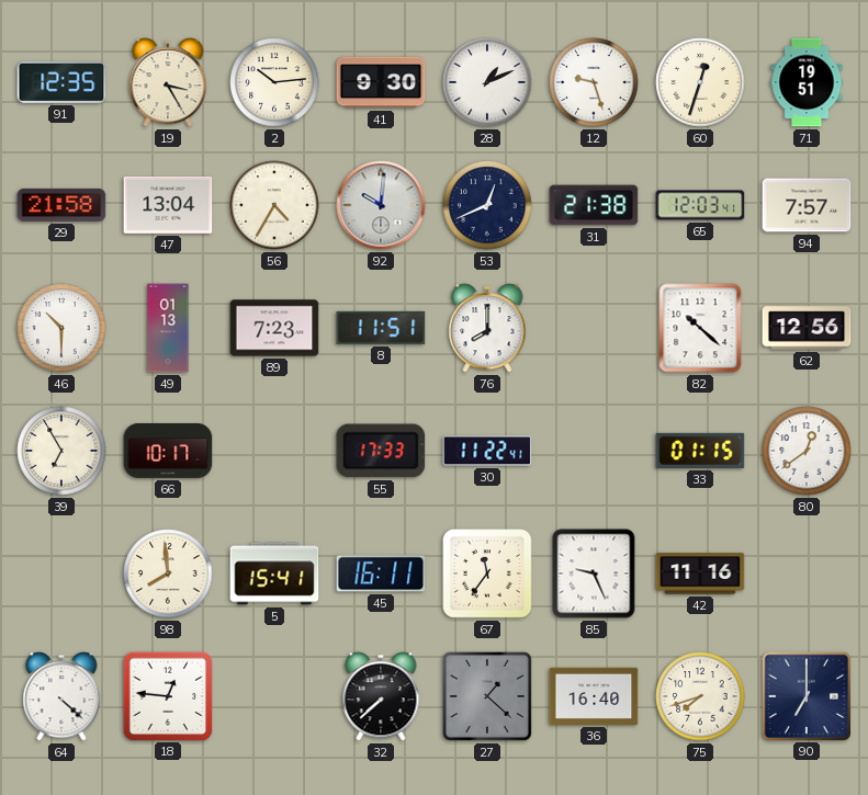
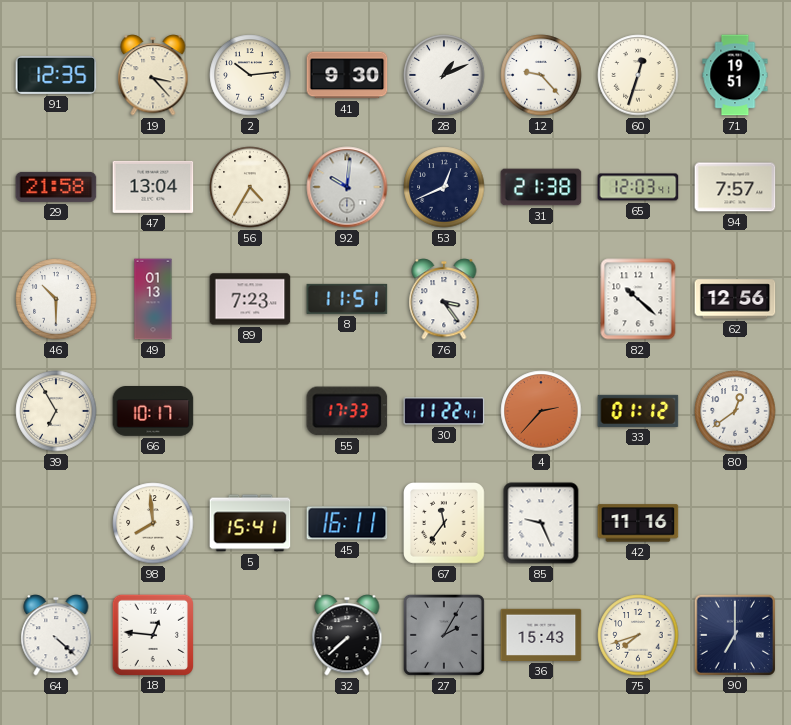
19: 3:25 -> 3:23 (153, 75)
12: 9:27 -> 9:23 (541, 75)
76: 8:00 -> 3:24 (444, 299)
4: none -> 2:37 (541, 411)
33: 01:15 -> 01:12 (638, 411)
27: 1:22 -> 2:05 (444, 635)
36: 16:40 -> 15:43 (541, 635)
